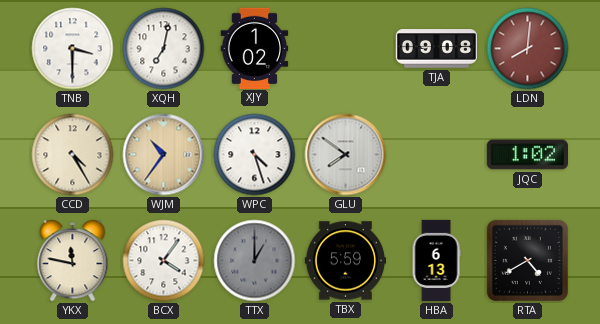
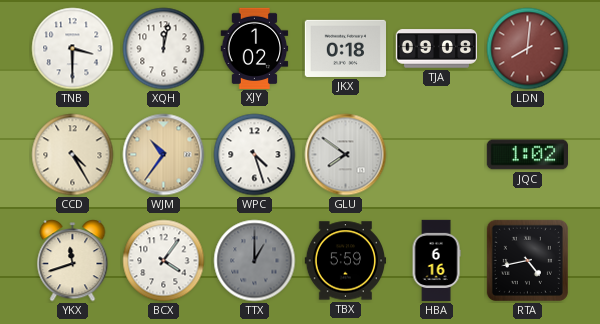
XQH: 7:02 -> 12:02 (164, 49)
JKX: none -> 0:18 (345, 48)
YKX: 11:47 -> 11:42 (73, 261)
HBA: 6:13 -> 6:16 (436, 261)
RTA: 4:40 -> 4:43 (527, 260)
